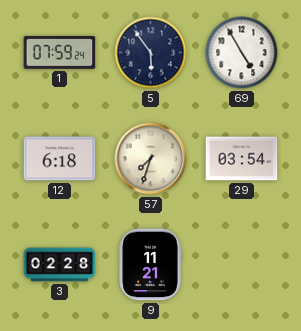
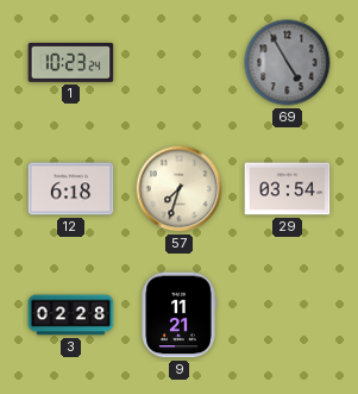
1: 07:59 -> 10:23 (71, 63)
5: 5:54 -> none (151, 53)
69 dial: white -> grey (288, 63)
